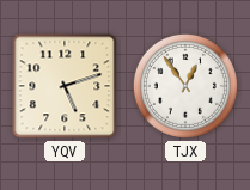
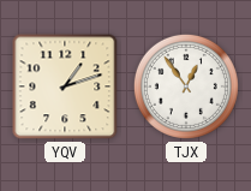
YQV: 5:12 -> 1:12 (65, 86)
